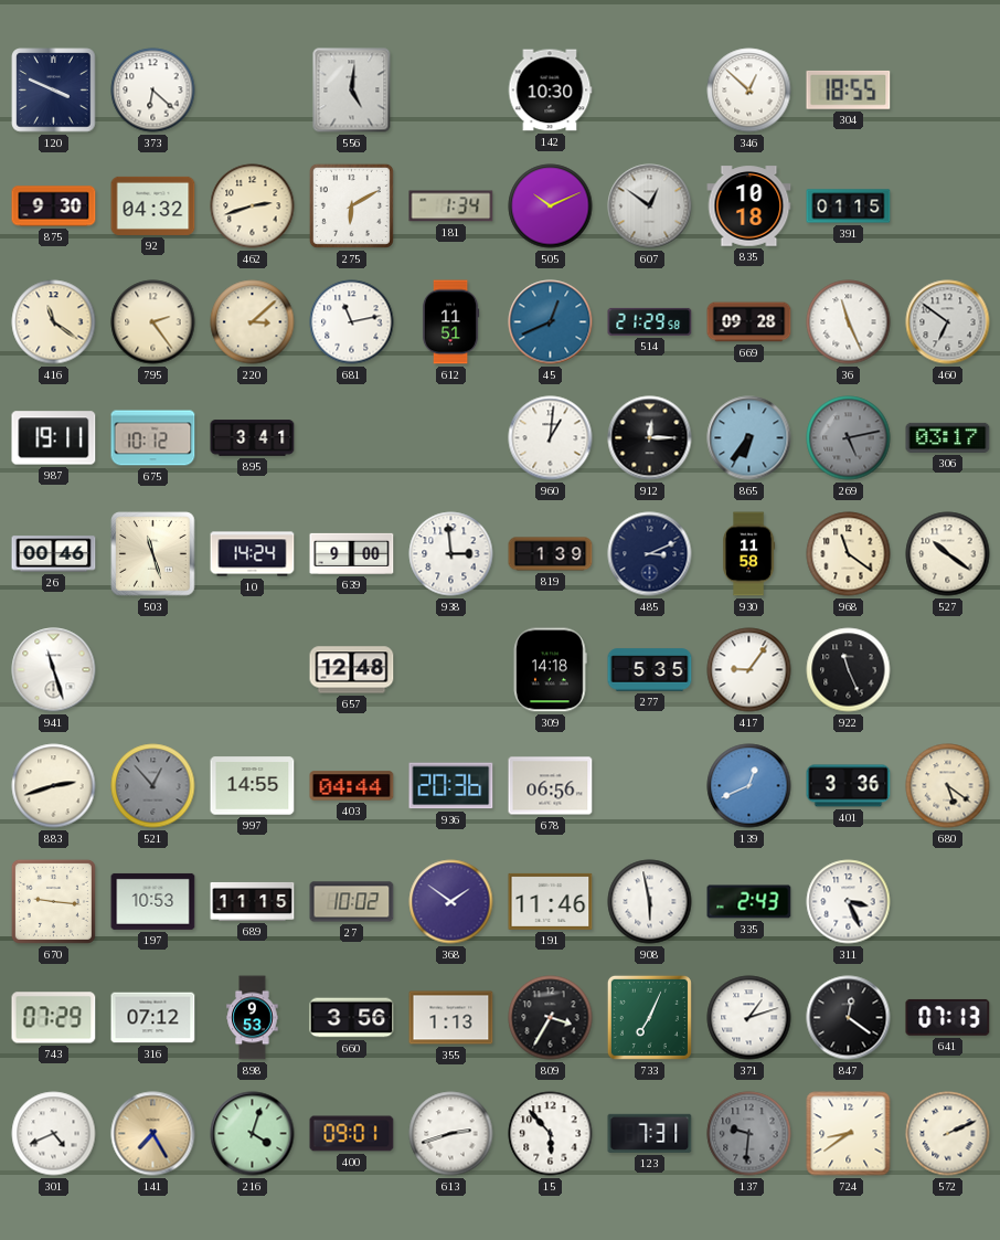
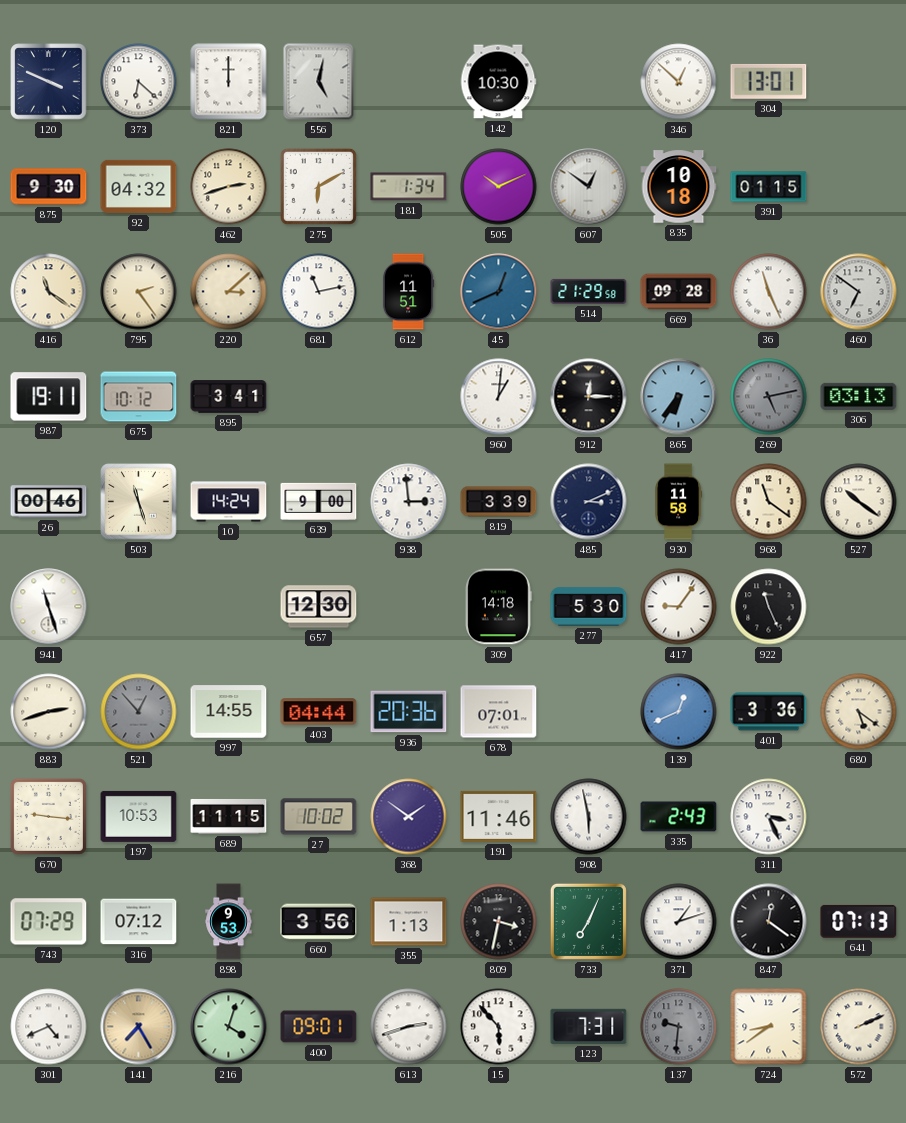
821: none -> 12:00 (229, 82)
556: 5:01 -> 5:02 (319, 82)
304: 18:55 -> 13:01 (769, 81)
306: 03:17 -> 03:13 (859, 396)
819: 1:39 -> 3:39 (499, 502)
657: 12:48 -> 12:30 (319, 607)
277: 5:35 -> 5:30 (589, 607)
678: 06:56 -> 07:01 (499, 712)
809: 3:35 -> 3:32 (499, 922)
